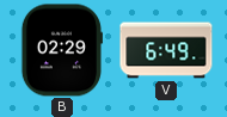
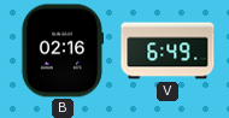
B: 02:29 -> 02:16 (61, 51)
